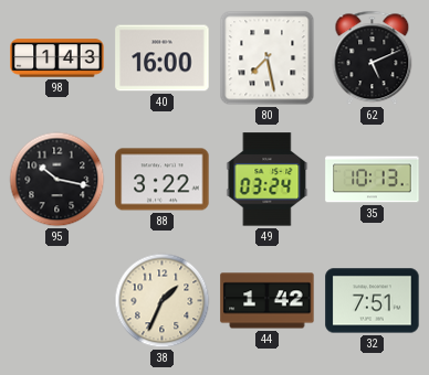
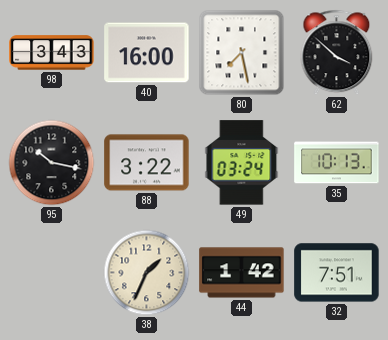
98: 1:43 -> 3:43 (52, 53)
62: 5:11 -> 3:52 (337, 53)
